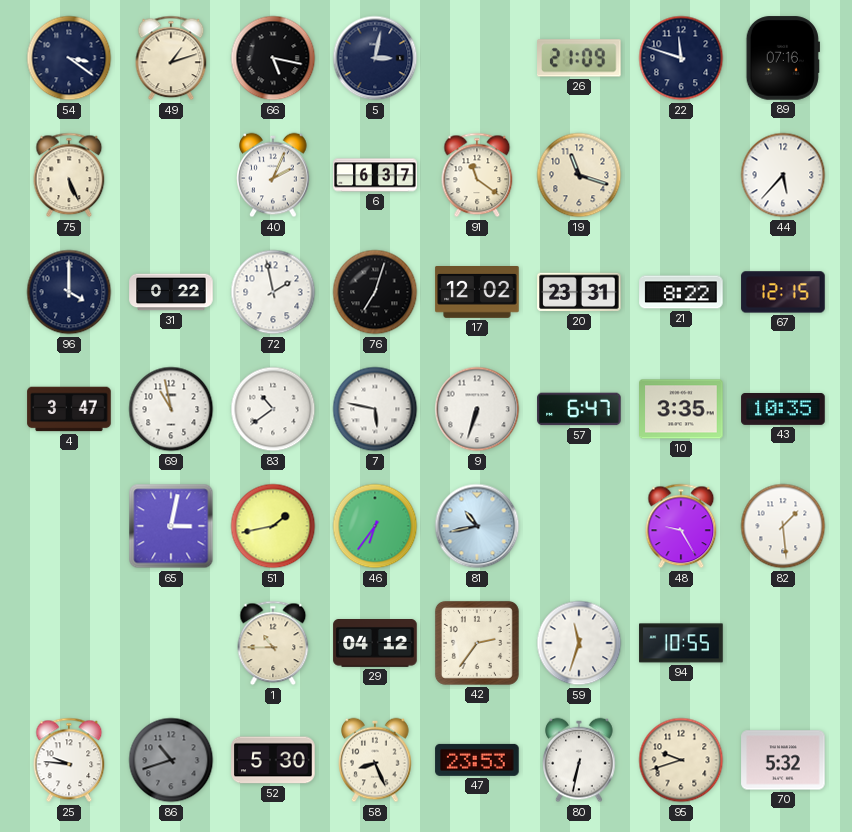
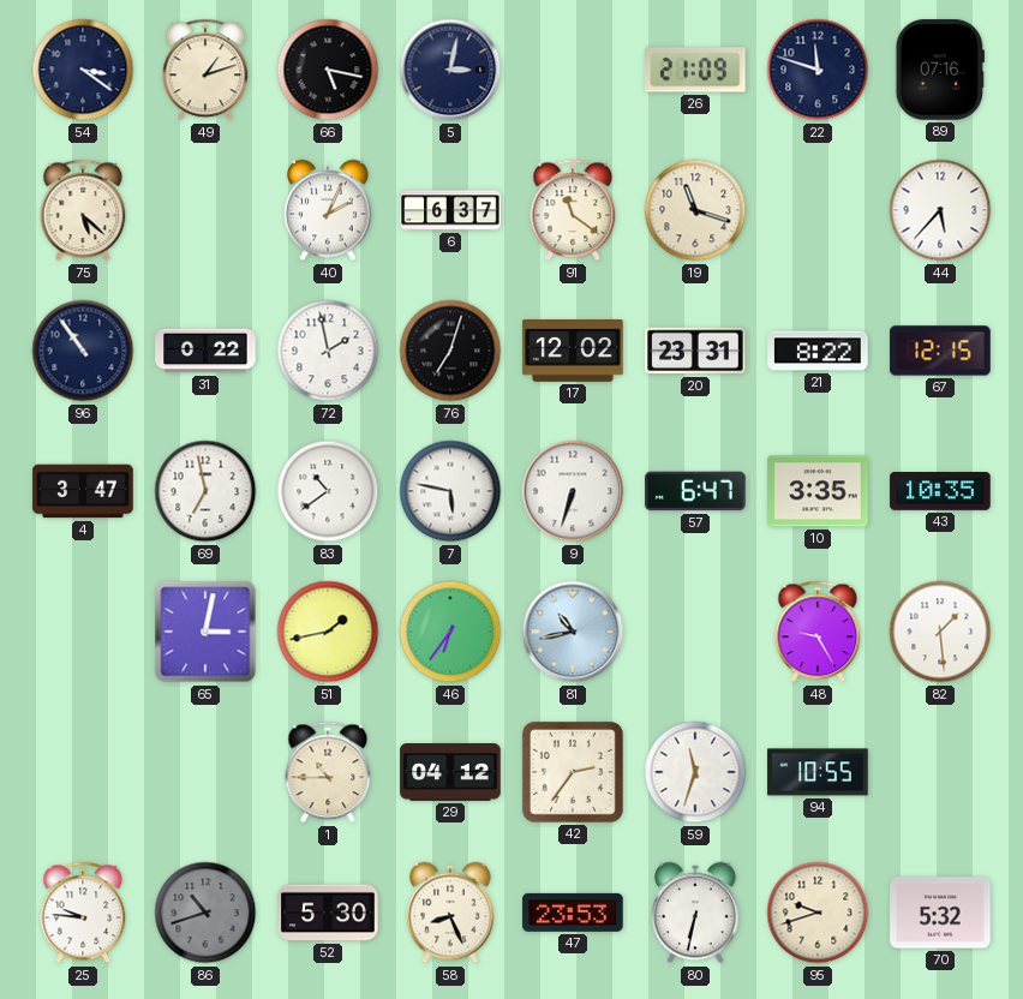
75: 5:26 -> 5:22 (83, 210)
96: 4:00 -> 10:54 (83, 351)
69: 10:58 -> 6:58 (205, 491)
